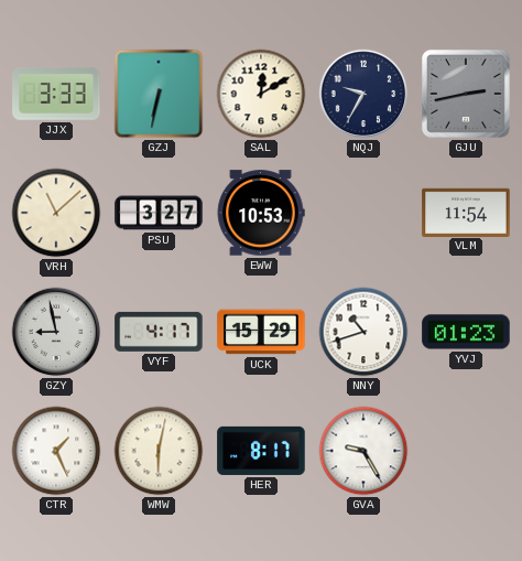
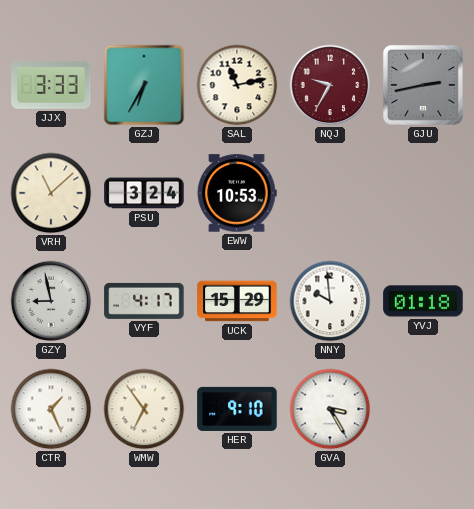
GZJ: 6:32 -> 6:35 (144, 85)
SAL: 12:10 -> 11:13 (237, 85)
NQJ dial: navy -> burgundy (330, 85)
PSU: 3:27 -> 3:24 (144, 193)
VLM: 11:54 -> none (466, 212)
NNY: 10:42 -> 9:59 (330, 301)
YVJ: 01:23 -> 01:18 (423, 301)
WMW: 6:02 -> 6:54 (144, 409)
HER: 8:17 -> 9:10 (237, 409)
GVA: 9:25 -> 3:25 (330, 409)
